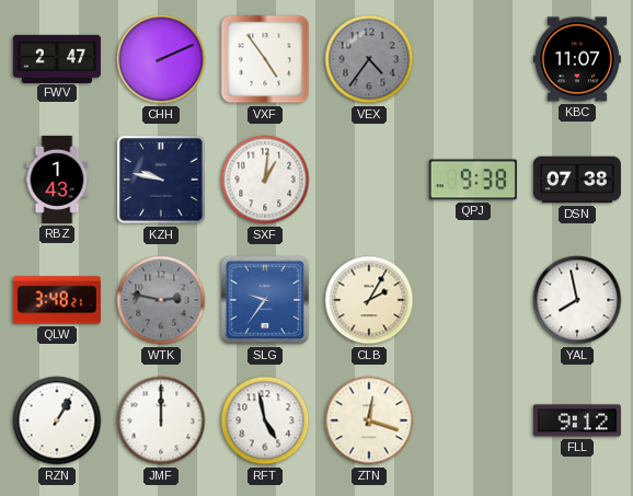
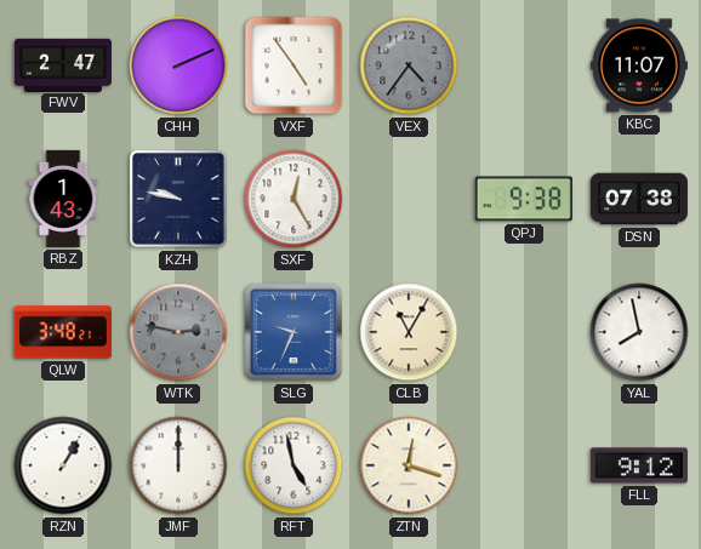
SXF: 1:01 -> 12:25 (293, 199)
SLG: 9:36 -> 9:34 (293, 332)
CLB: 2:05 -> 11:05 (409, 332)
